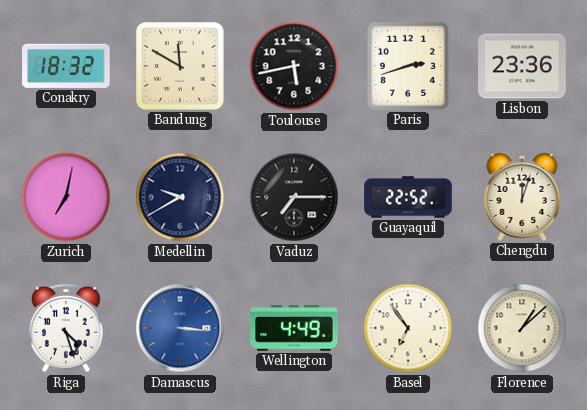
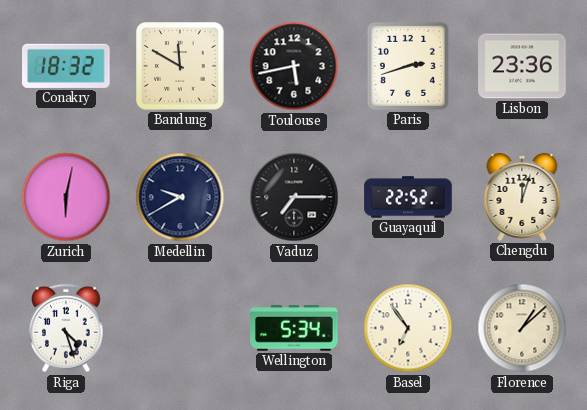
Zurich: 7:02 -> 6:02 (66, 197)
Damascus: 3:16 -> none (180, 328)
Wellington: 4:49 -> 5:34 (294, 328)
